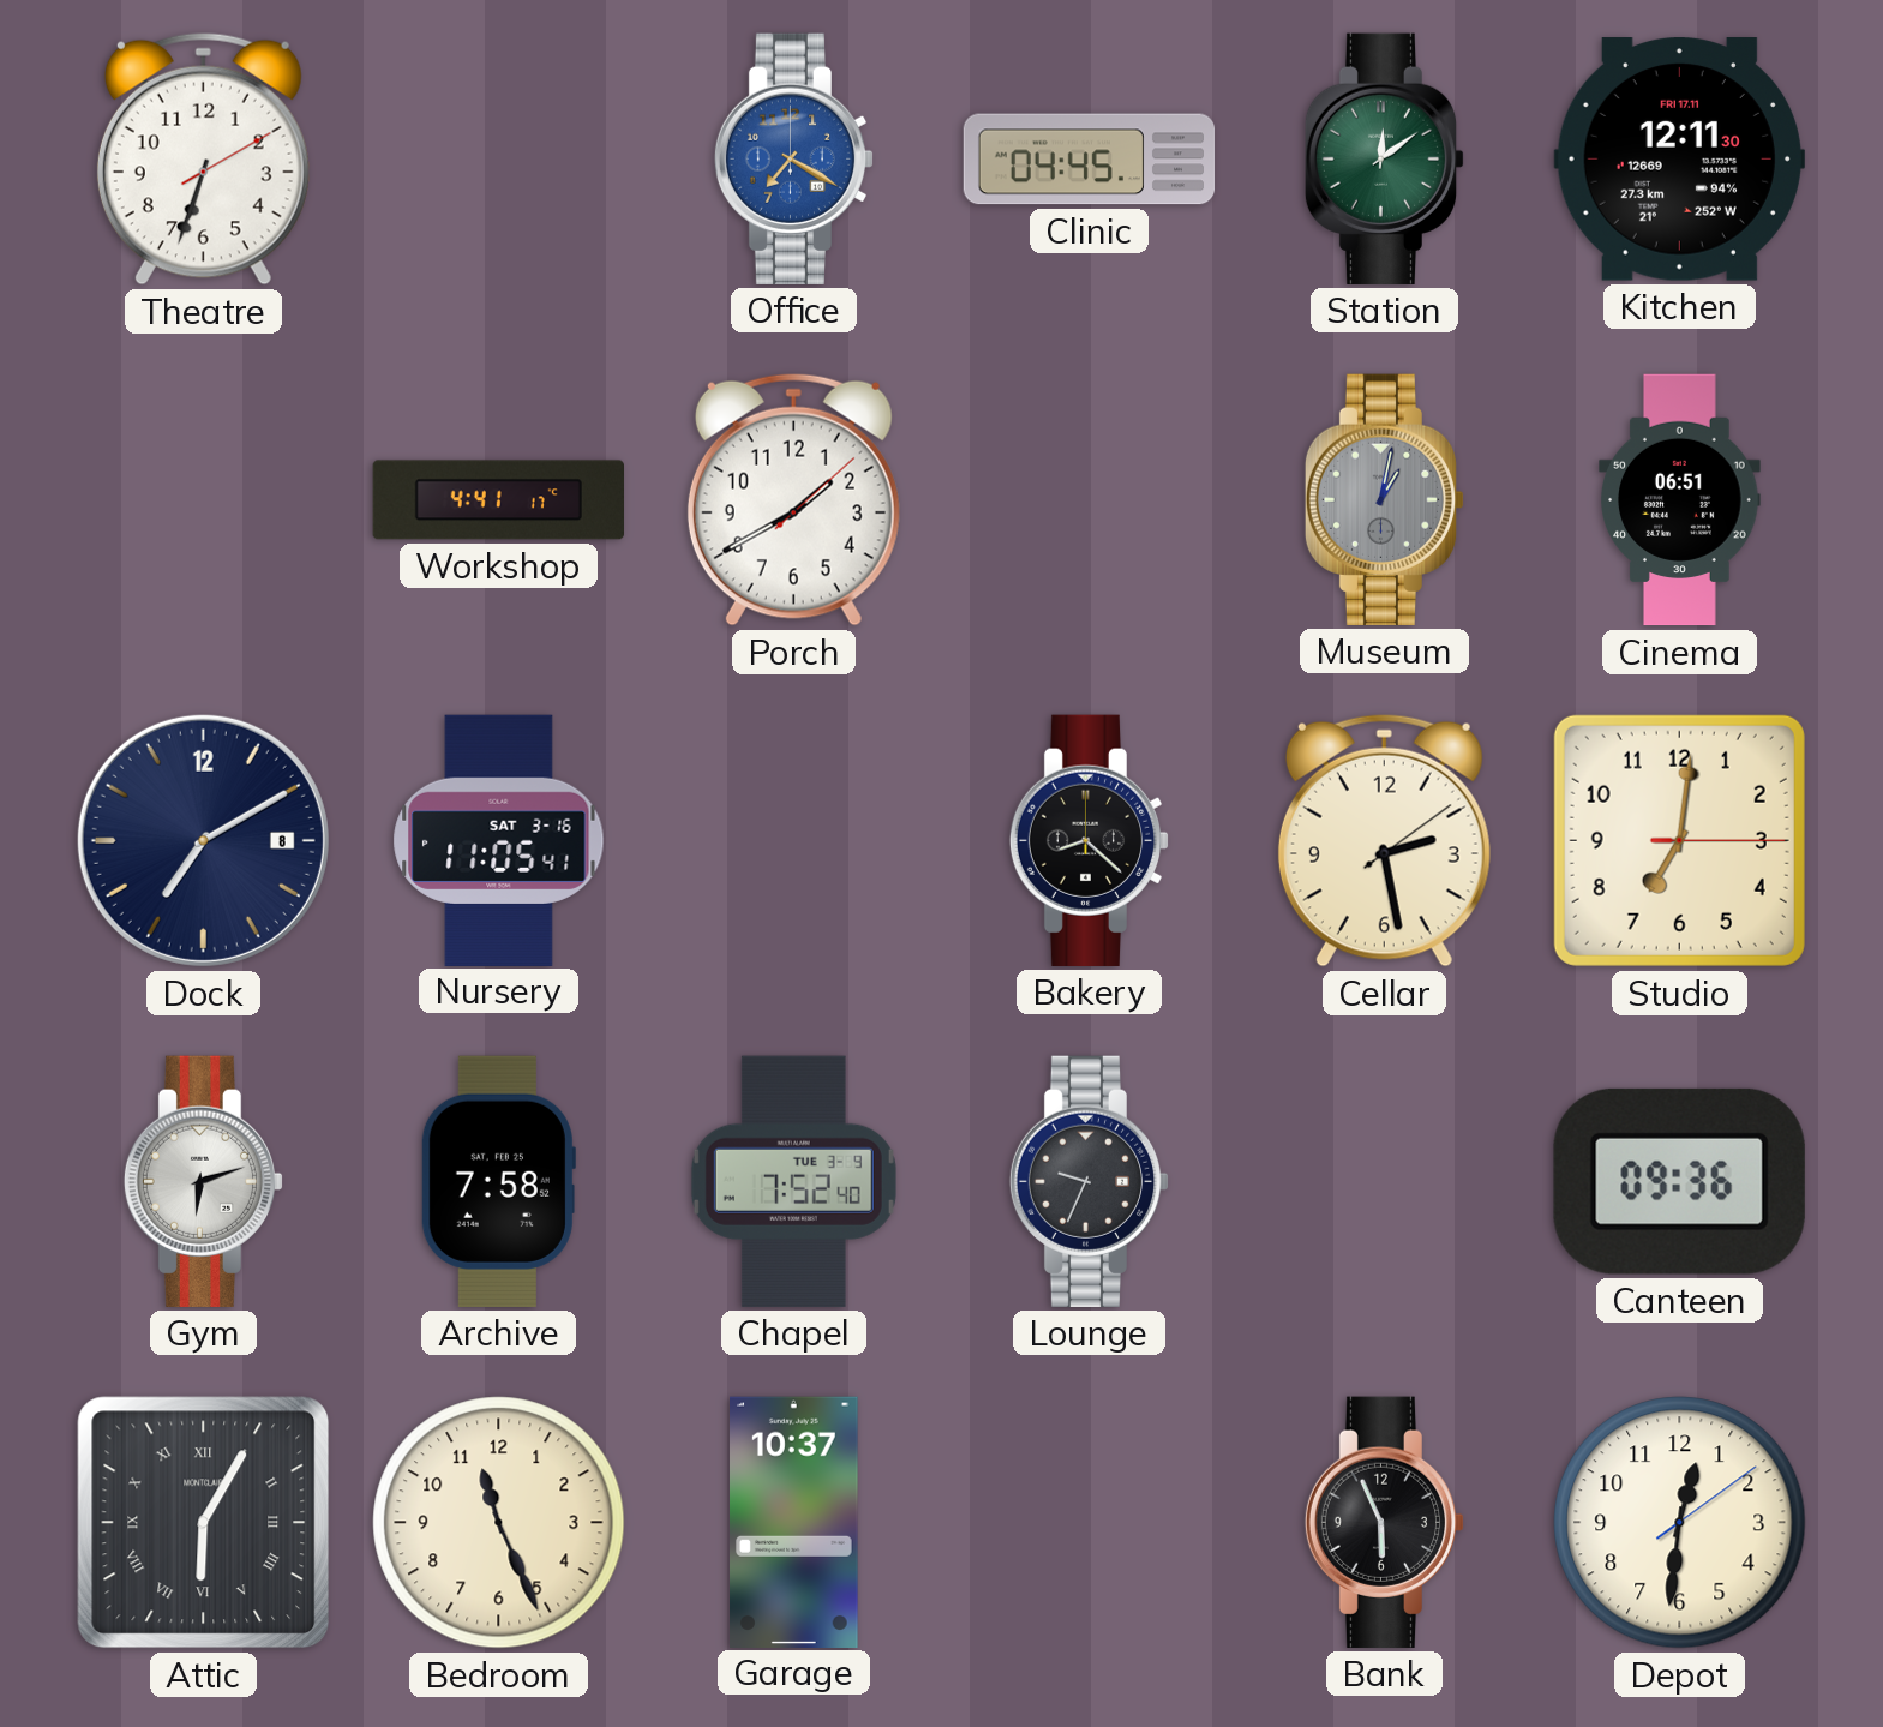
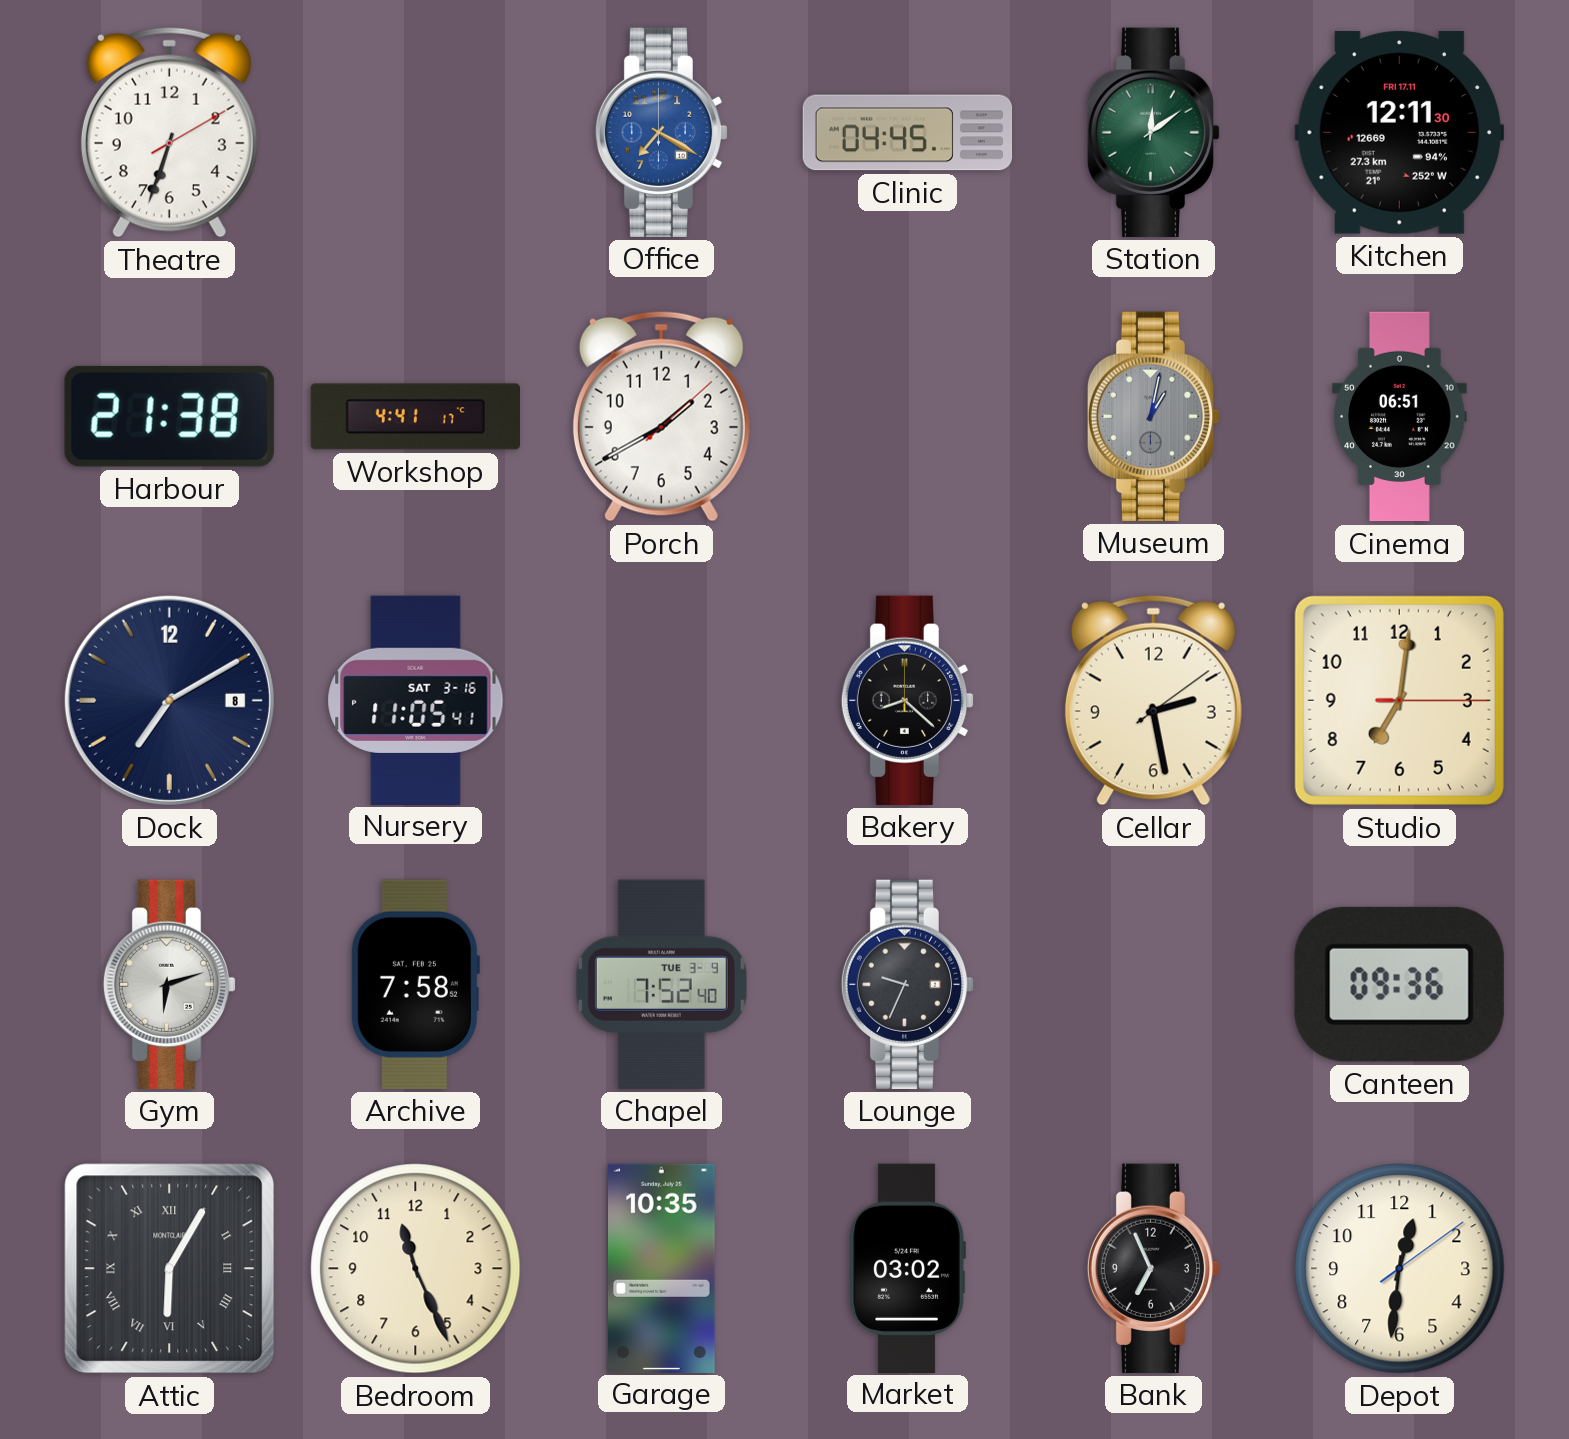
Harbour: none -> 21:38 (169, 416)
Garage: 10:37 -> 10:35 (662, 1268)
Market: none -> 03:02 (907, 1268)
Bank: 5:56 -> 6:56 (1154, 1268)
